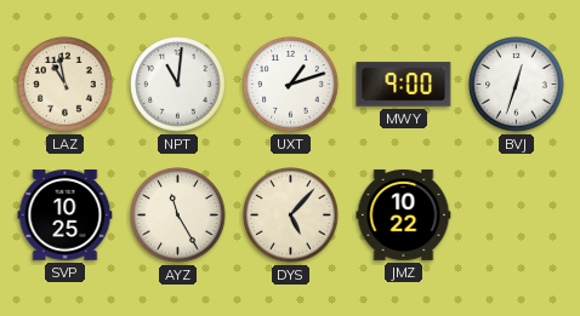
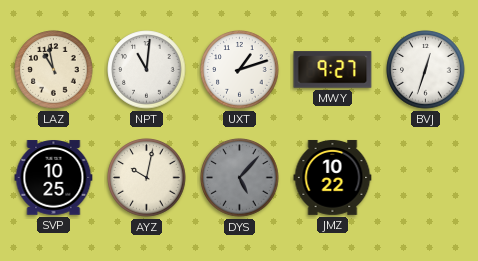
MWY: 9:00 -> 9:27 (333, 70)
AYZ: 11:25 -> 10:02 (147, 178)
DYS dial: cream -> grey (240, 178)
